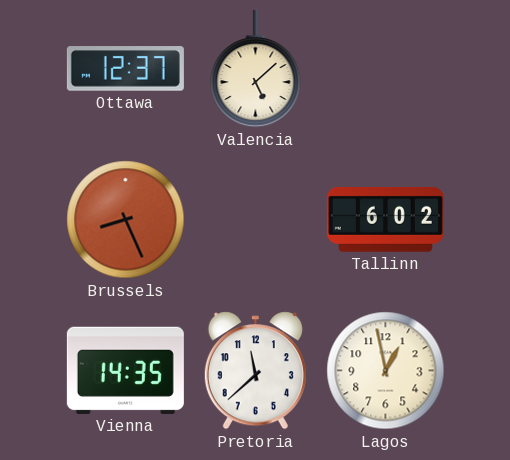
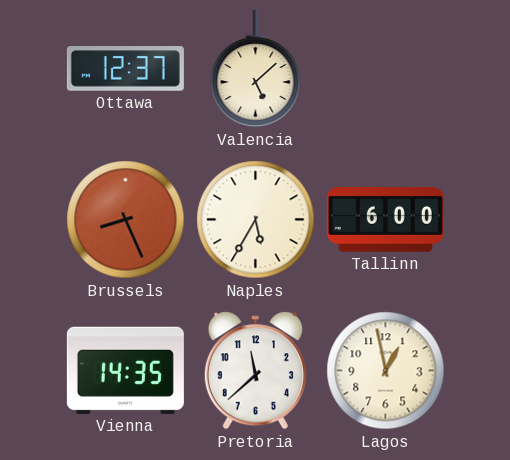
Naples: none -> 5:35 (256, 220)
Tallinn: 6:02 -> 6:00 (385, 220)
